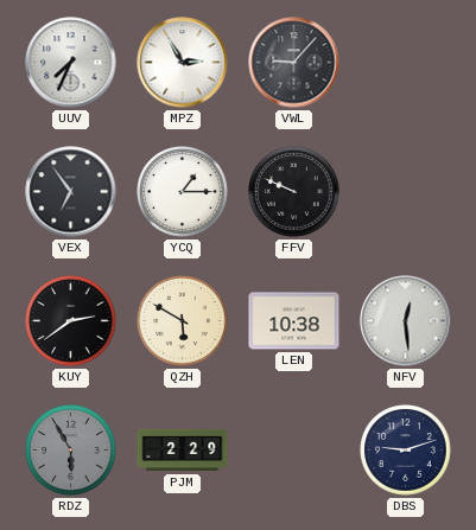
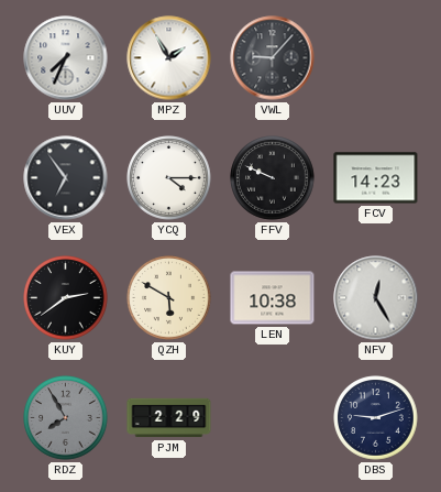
MPZ: 2:55 -> 1:55 (169, 58)
YCQ: 1:15 -> 4:15 (169, 178)
FCV: none -> 14:23 (376, 178)
NFV: 12:29 -> 12:25 (376, 298)
RDZ: 5:55 -> 7:55 (66, 418)
